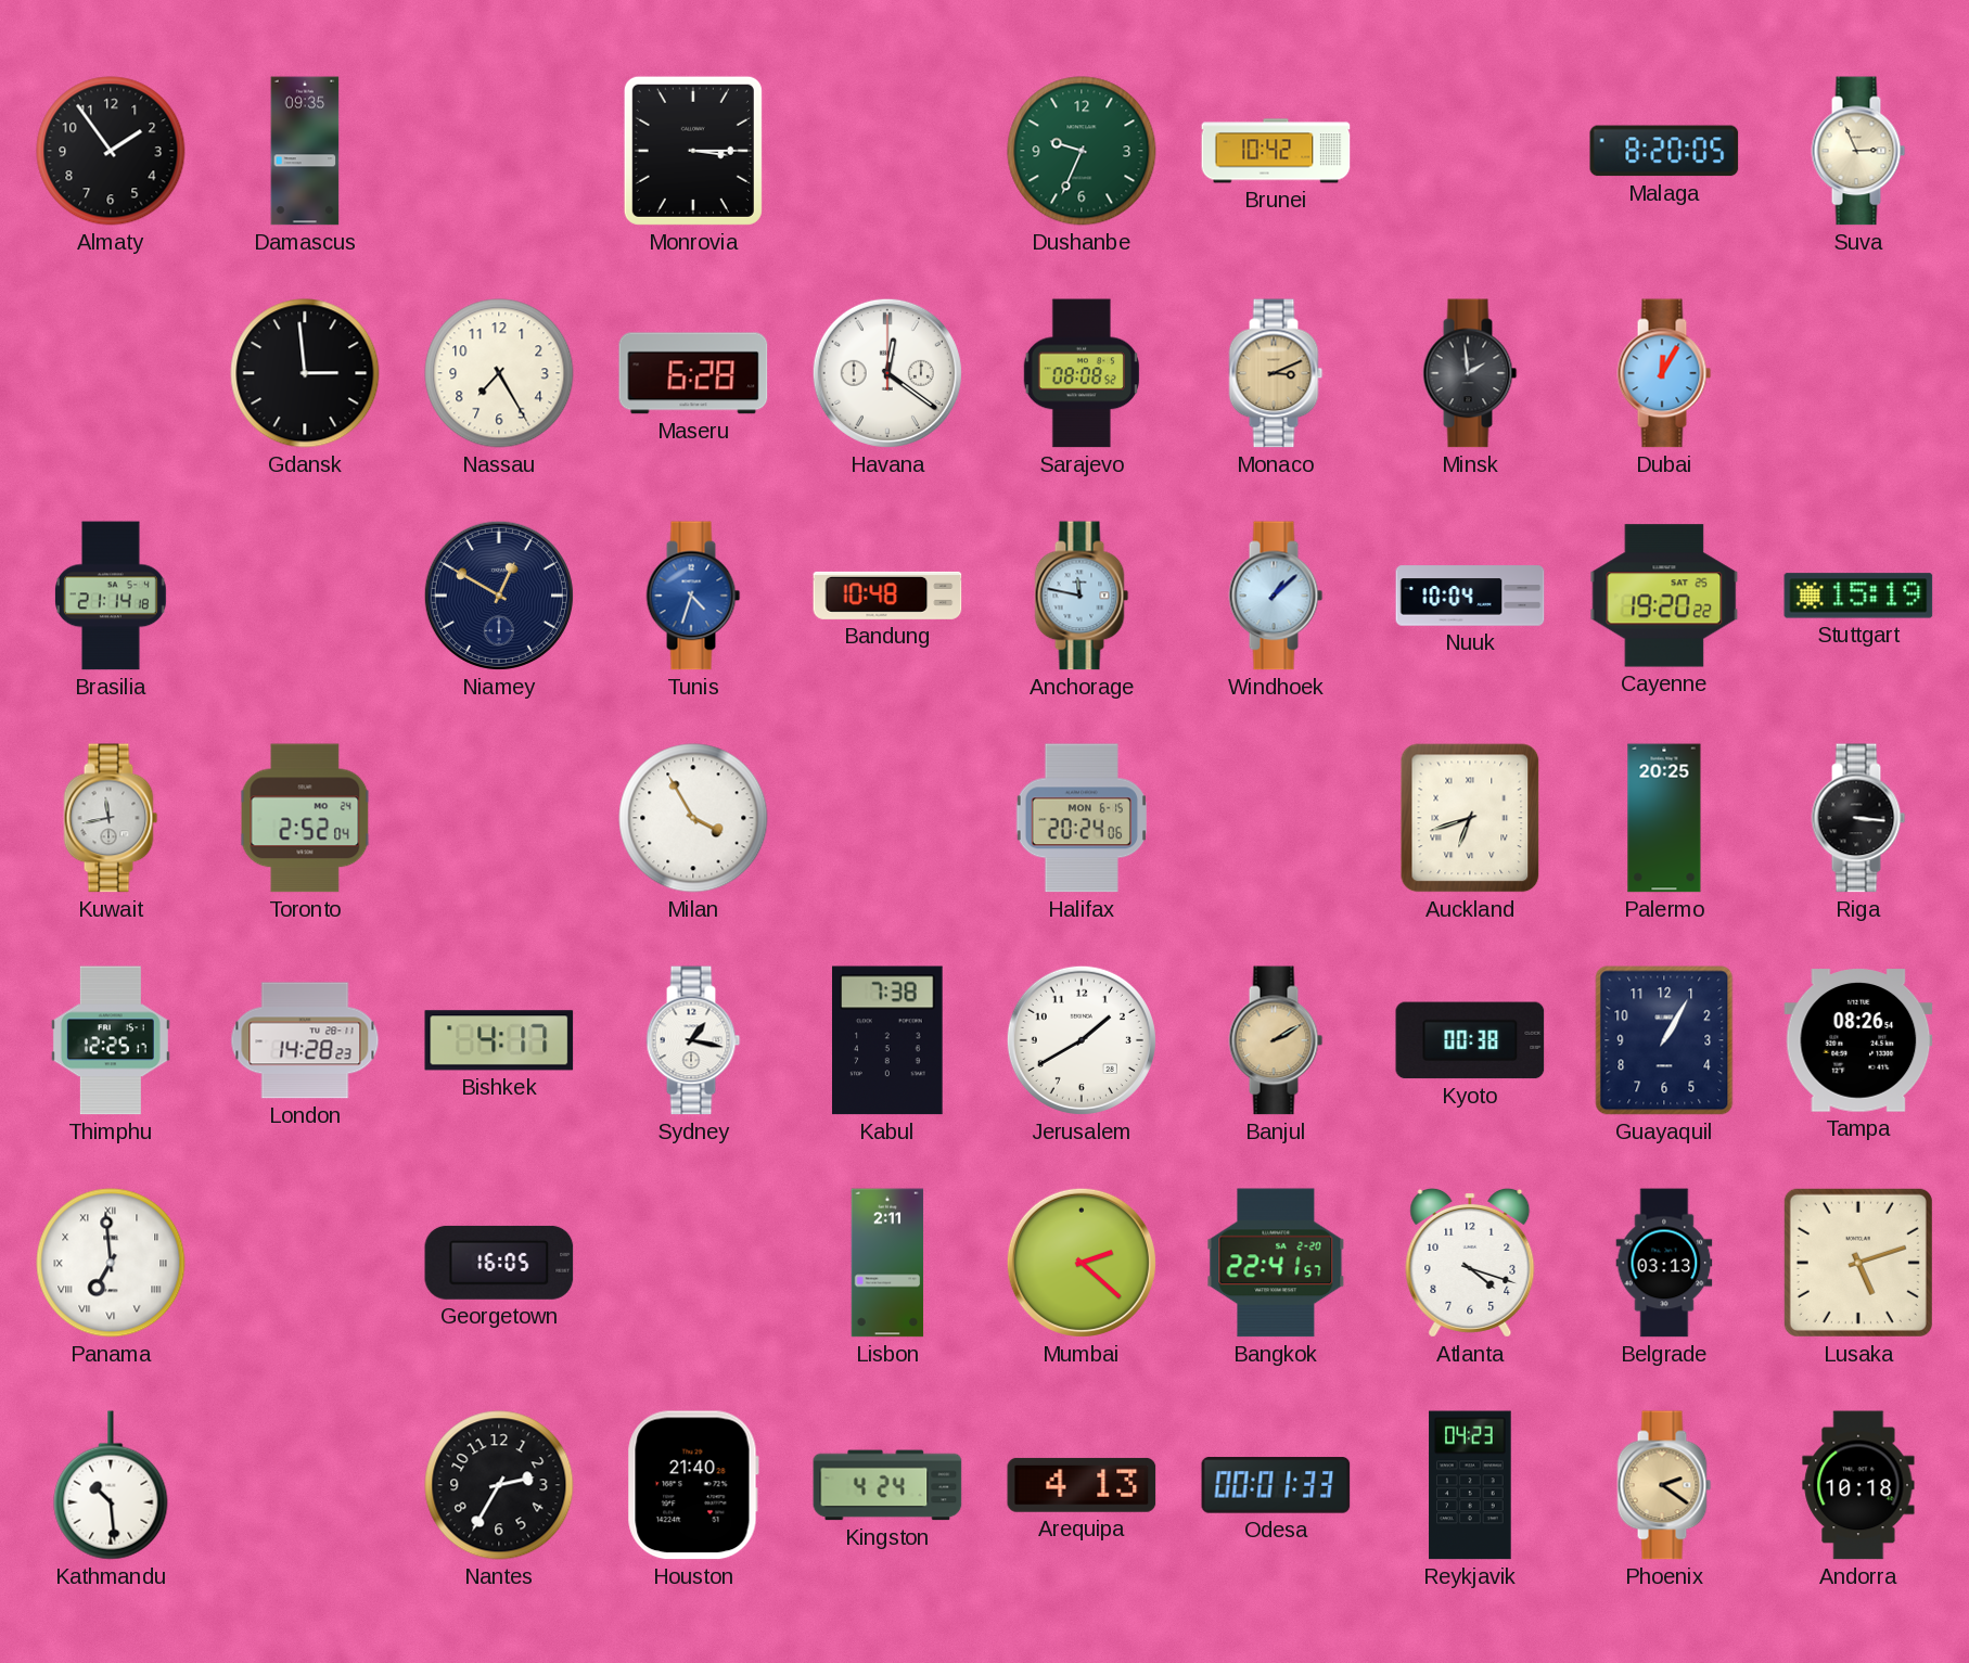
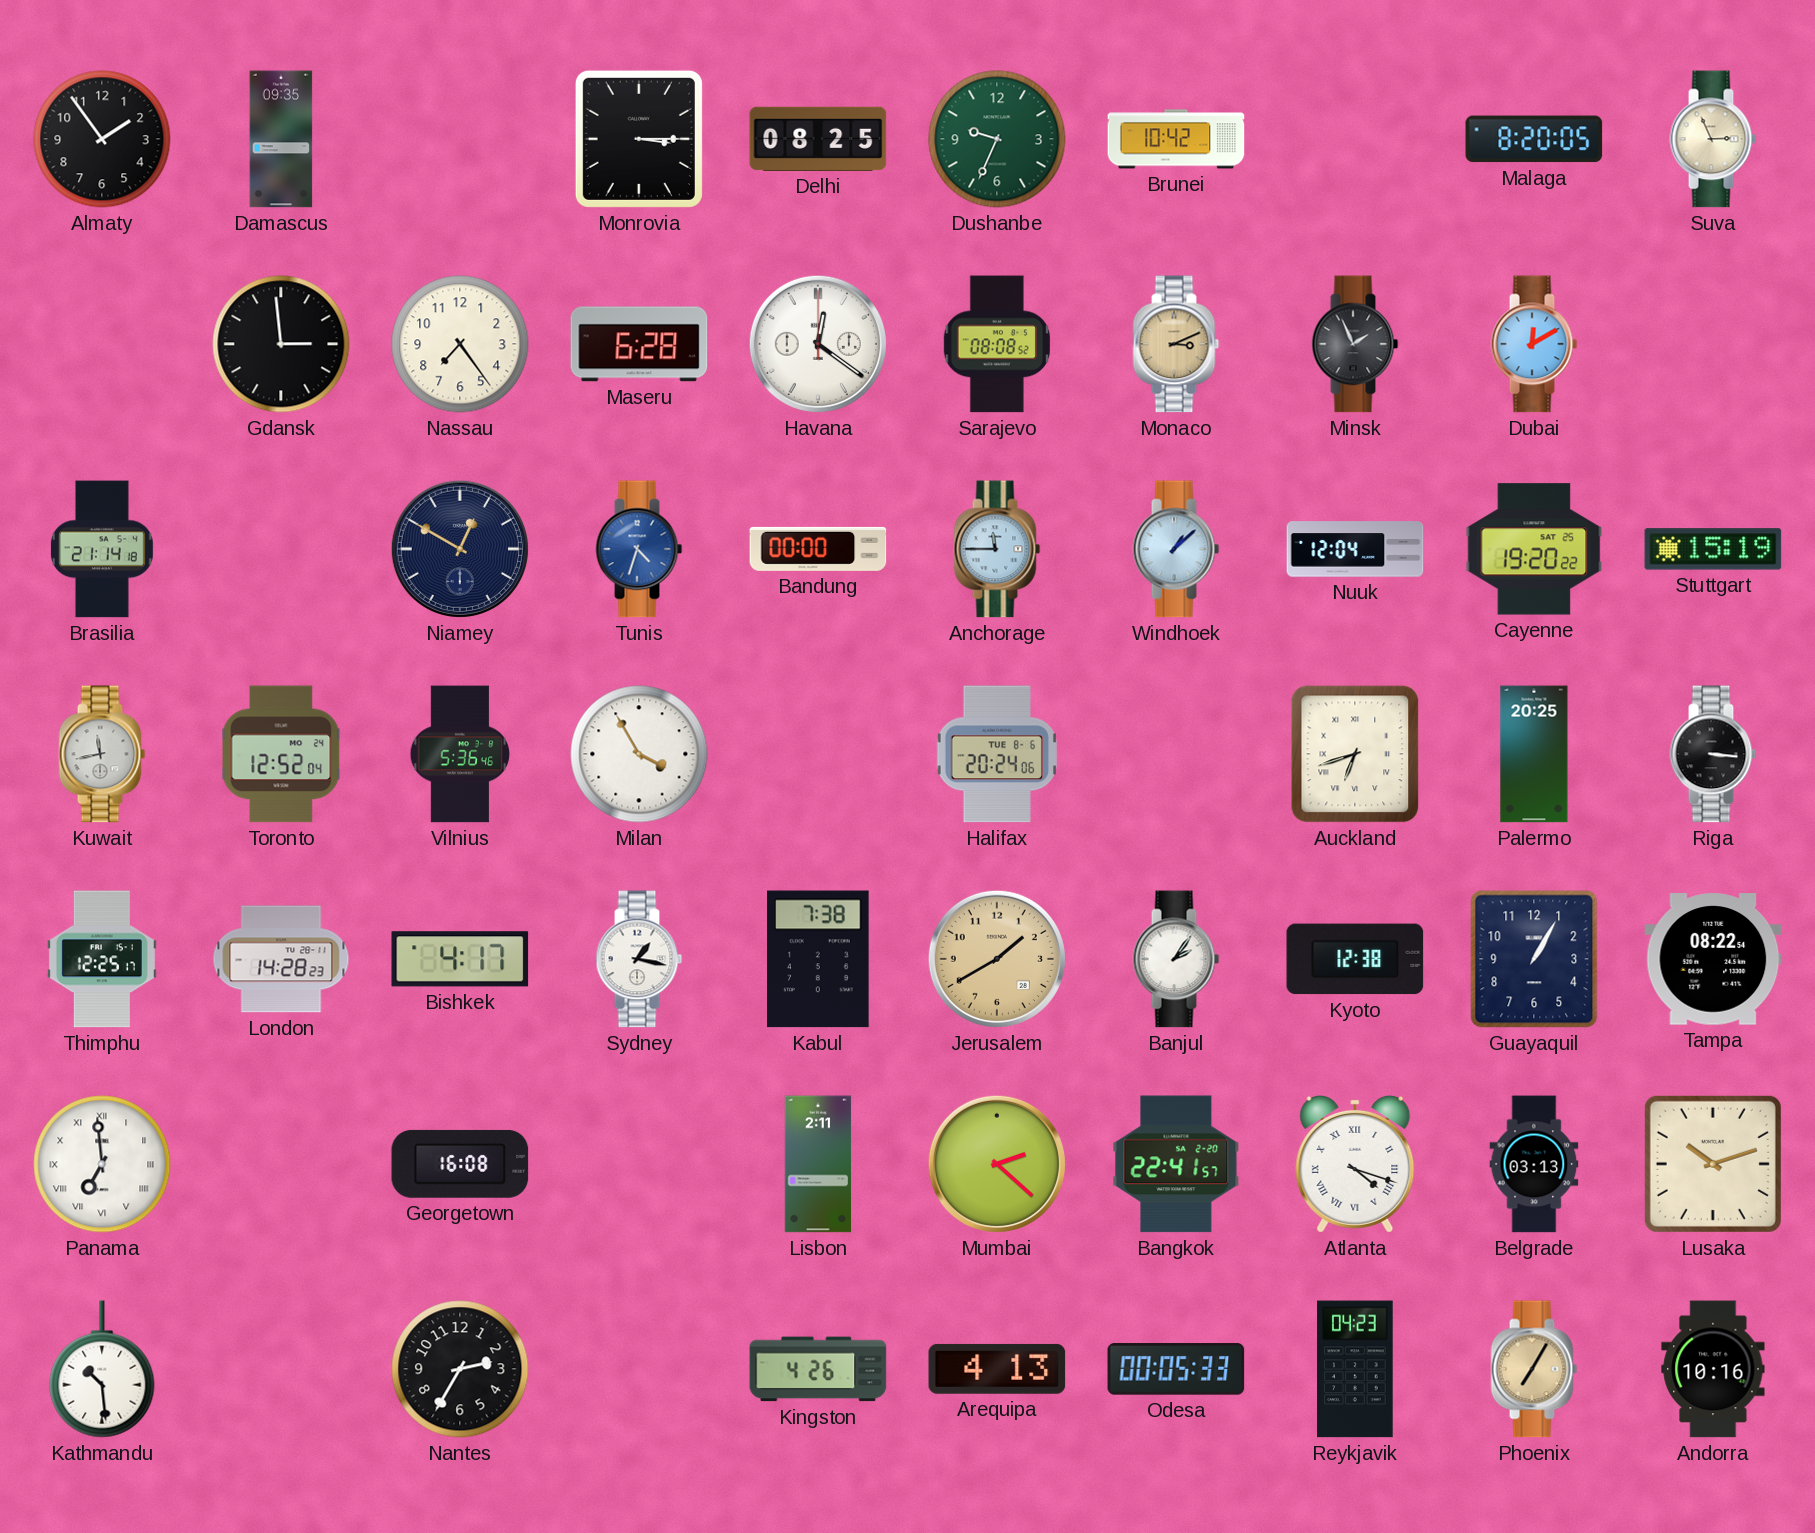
Delhi: none -> 08:25 (818, 139)
Nassau: 7:25 -> 7:24 (460, 344)
Minsk: 1:59 -> 1:56 (1355, 344)
Dubai: 12:05 -> 12:10 (1534, 344)
Bandung: 10:48 -> 00:00 (818, 549)
Anchorage: 11:47 -> 11:45 (997, 549)
Nuuk: 10:04 -> 12:04 (1355, 549)
Toronto: 2:52 -> 12:52 (281, 754)
Vilnius: none -> 5:36 (460, 754)
Halifax date: MON 6-15 -> TUE 8-6 (996, 754)
Jerusalem dial: white -> champagne (997, 959)
Banjul: 2:10 -> 2:06 (1176, 959)
Banjul dial: champagne -> white (1176, 959)
Kyoto: 00:38 -> 12:38 (1355, 959)
Tampa: 08:26 -> 08:22 (1713, 959)
Georgetown: 16:05 -> 16:08 (460, 1164)
Atlanta numerals: Arabic -> Roman (1355, 1164)
Lusaka: 5:12 -> 10:12 (1713, 1164)
Houston: 21:40 -> none (693, 1485)
Kingston: 4:24 -> 4:26 (818, 1369)
Odesa: 00:01 -> 00:05 (1176, 1369)
Phoenix: 2:21 -> 7:05 (1534, 1369)
Andorra: 10:18 -> 10:16 (1713, 1369)
